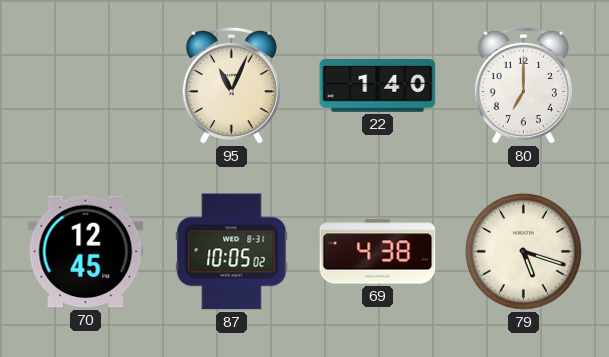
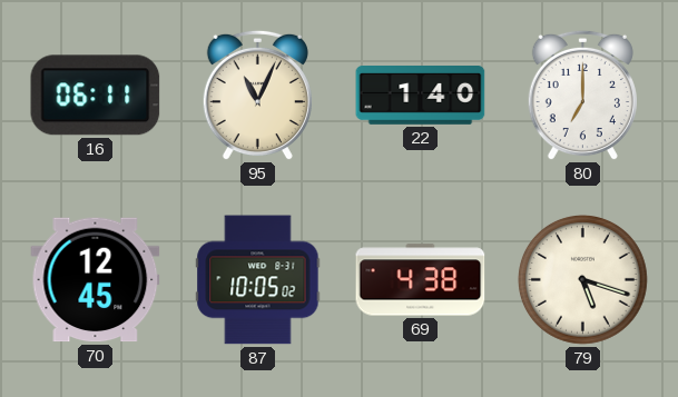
16: none -> 06:11 (96, 96)
